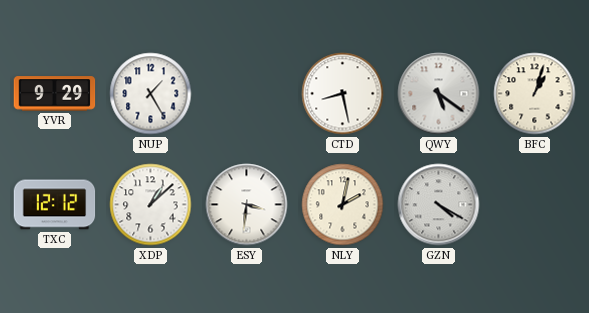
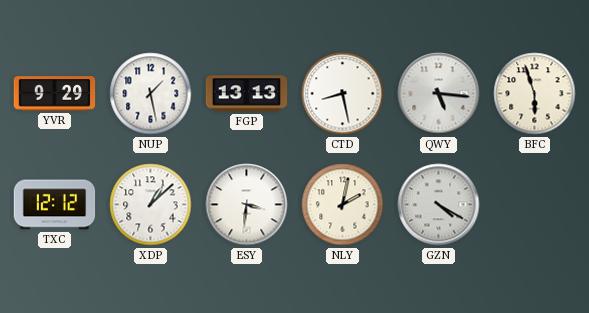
NUP: 1:25 -> 1:28 (151, 94)
FGP: none -> 13:13 (247, 94)
QWY: 5:21 -> 5:16 (439, 94)
BFC: 1:03 -> 5:57 (535, 94)
